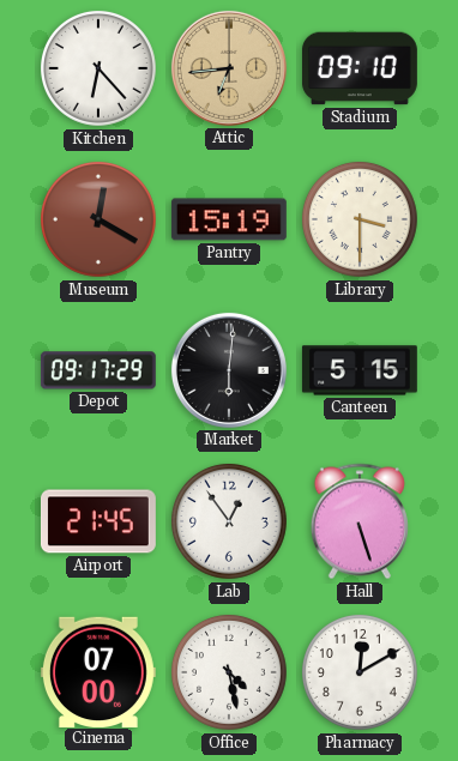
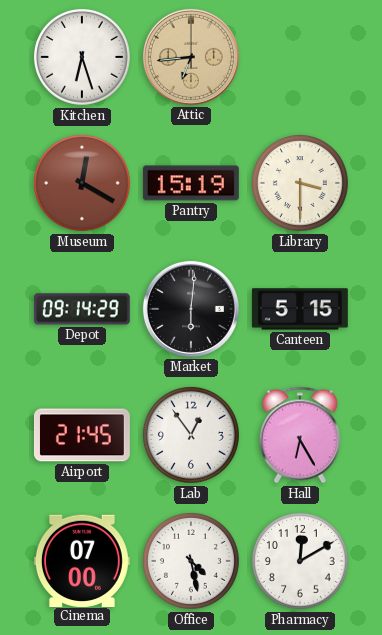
Kitchen: 6:23 -> 6:27 (82, 57)
Stadium: 09:10 -> none (360, 68)
Depot: 09:17 -> 09:14 (82, 309)
Hall: 5:27 -> 6:25 (300, 435)
